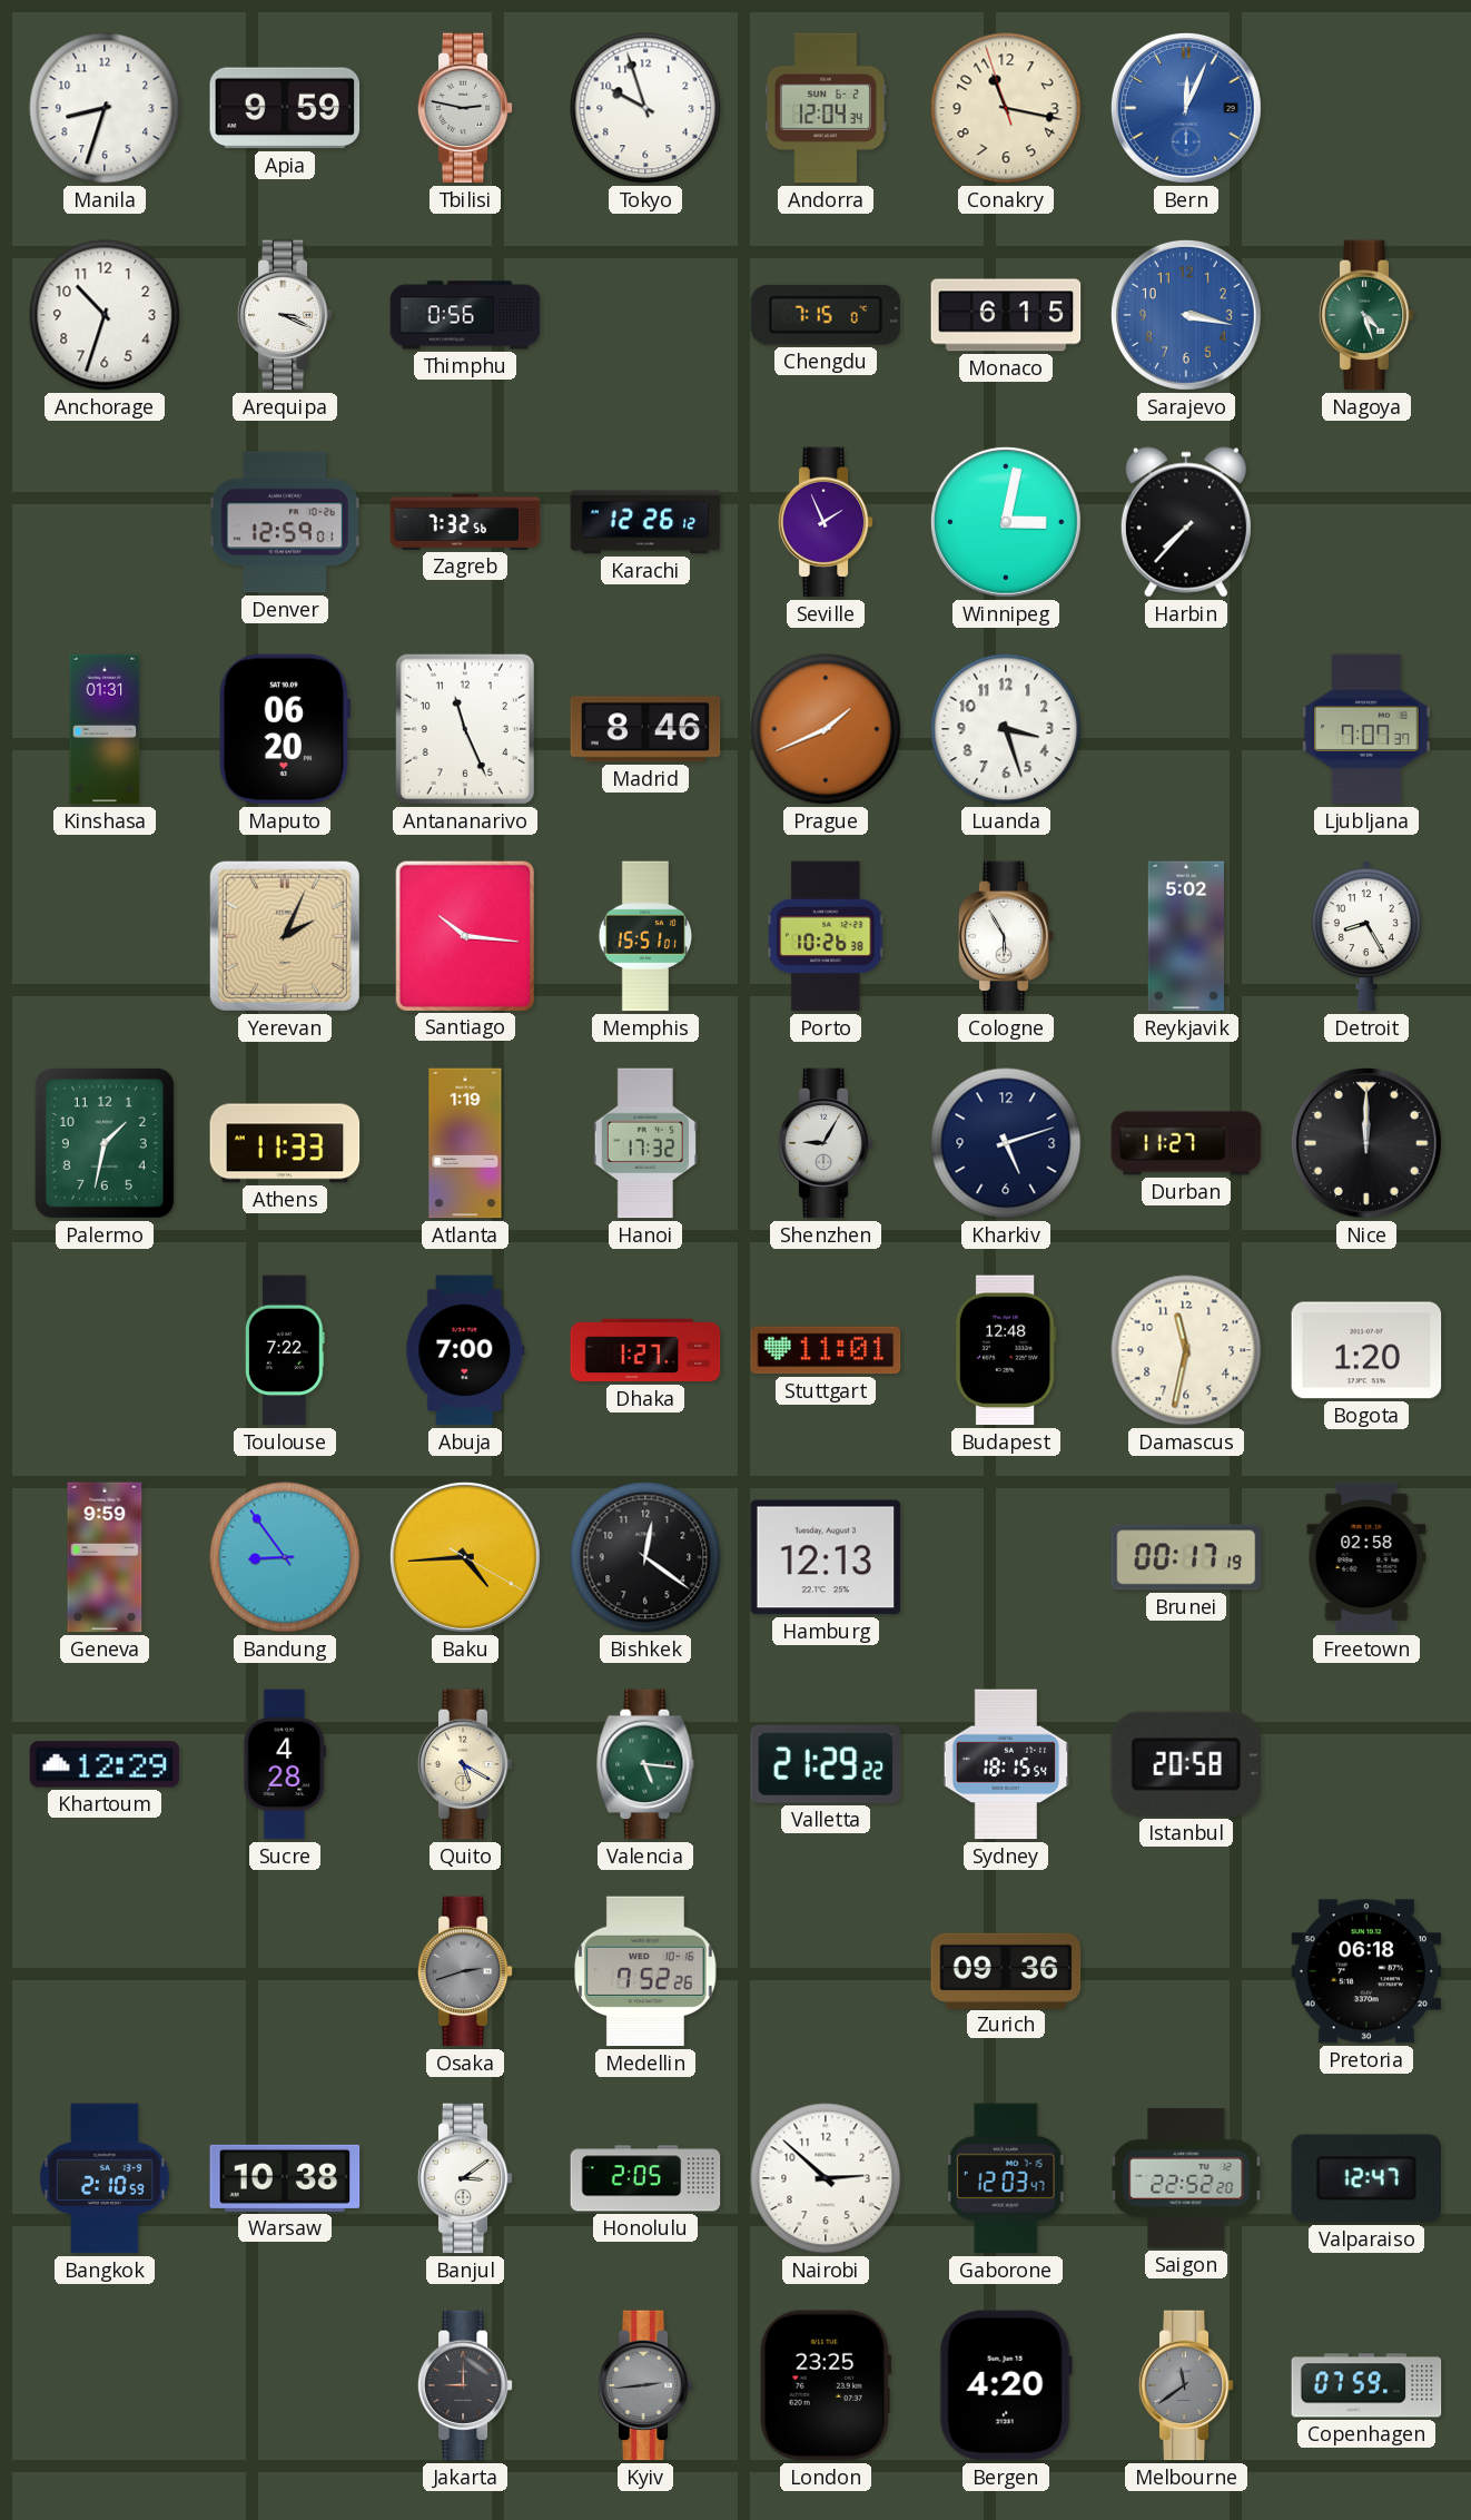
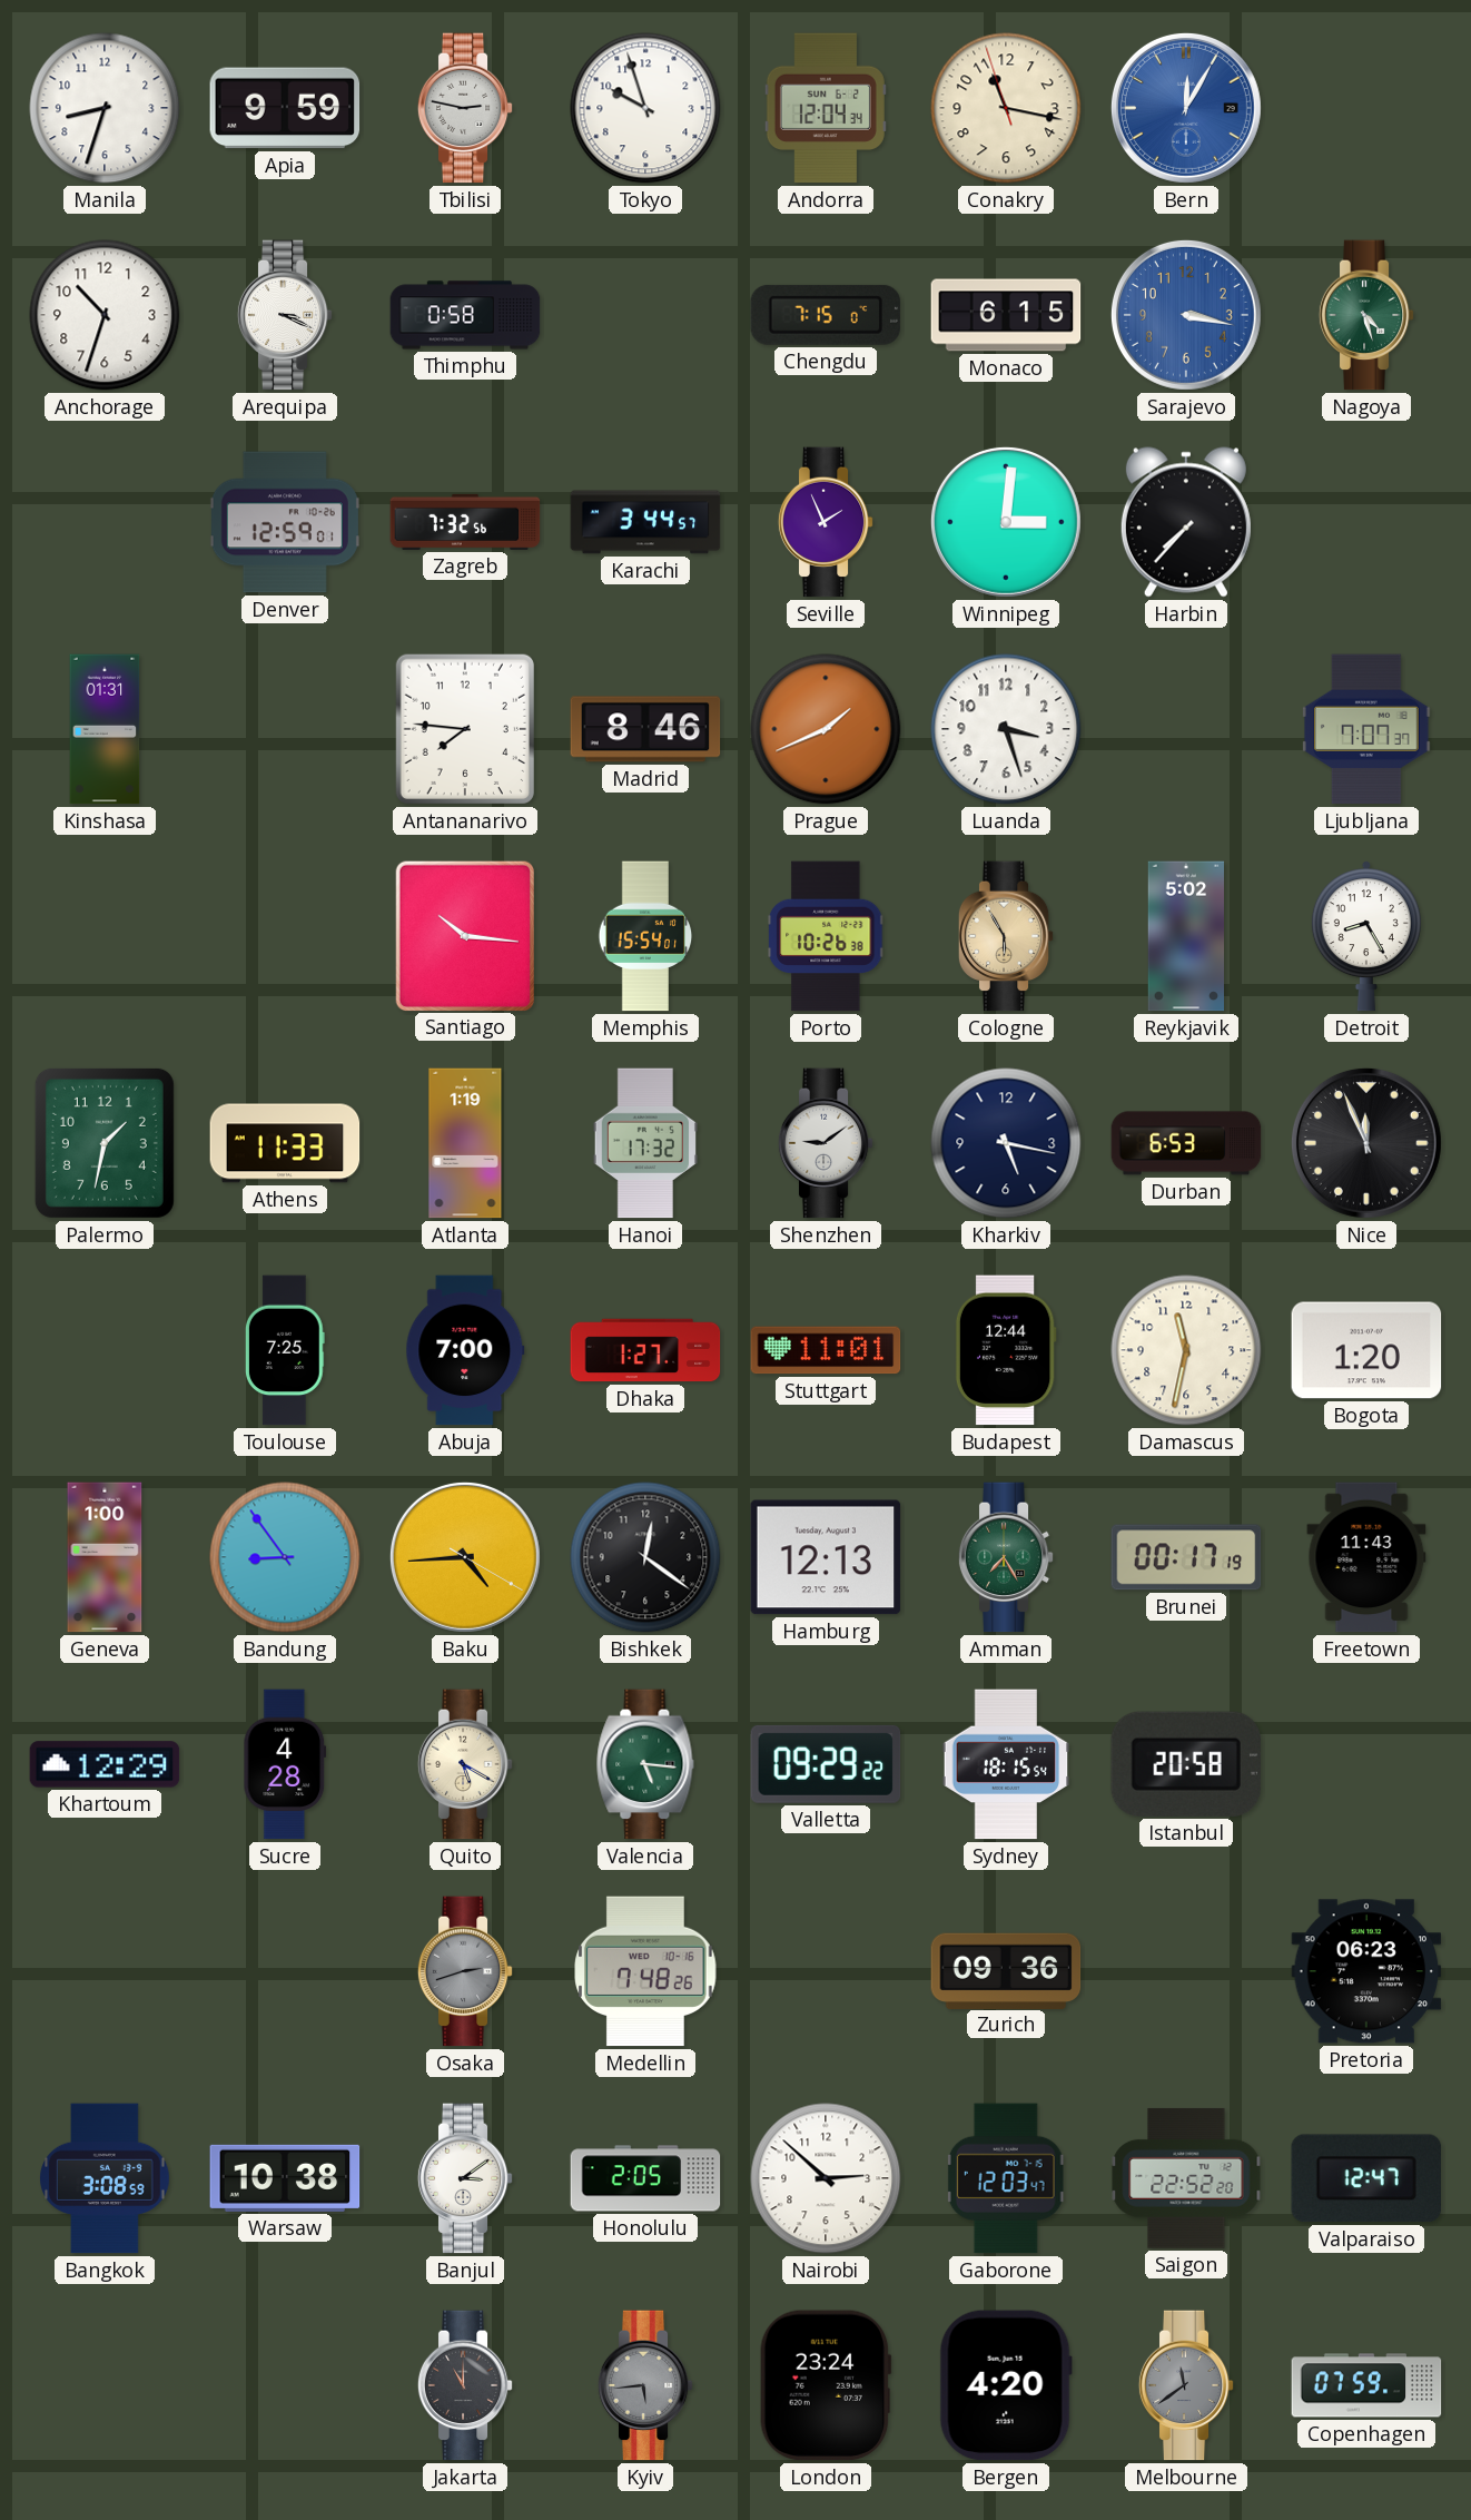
Bern: 12:04 -> 12:05 (1186, 108)
Thimphu: 0:56 -> 0:58 (465, 315)
Karachi: 12:26 -> 3:44 (645, 522)
Winnipeg: 3:02 -> 3:01 (1006, 522)
Maputo: 06:20 -> none (285, 729)
Antananarivo: 11:26 -> 7:46 (465, 729)
Yerevan: 2:04 -> none (285, 936)
Memphis: 15:51 -> 15:54 (645, 936)
Cologne dial: white -> champagne (1006, 936)
Shenzhen: 9:05 -> 9:09 (826, 1143)
Kharkiv: 5:12 -> 5:17 (1006, 1143)
Durban: 11:27 -> 6:53 (1186, 1143)
Nice: 12:00 -> 11:56 (1366, 1143)
Toulouse: 7:22 -> 7:25 (285, 1350)
Budapest: 12:48 -> 12:44 (1006, 1350)
Geneva: 9:59 -> 1:00 (105, 1557)
Amman: none -> 7:25 (1006, 1557)
Freetown: 02:58 -> 11:43 (1366, 1557)
Valletta: 21:29 -> 09:29 (826, 1764)
Medellin: 7:52 -> 7:48 (645, 1971)
Pretoria: 06:18 -> 06:23 (1366, 1971)
Bangkok: 2:10 -> 3:08 (105, 2178)
Jakarta: 9:00 -> 11:00 (465, 2385)
Kyiv: 2:44 -> 5:44 (645, 2385)
London: 23:25 -> 23:24 (826, 2385)
